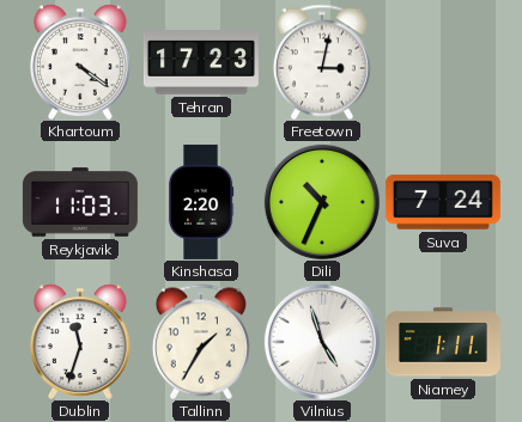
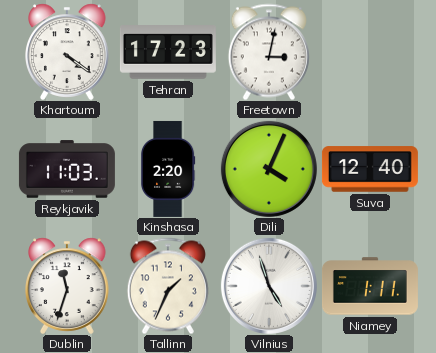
Dili: 10:34 -> 4:04 (269, 169)
Suva: 7:24 -> 12:40 (370, 169)
Tallinn: 1:35 -> 1:34 (168, 286)
